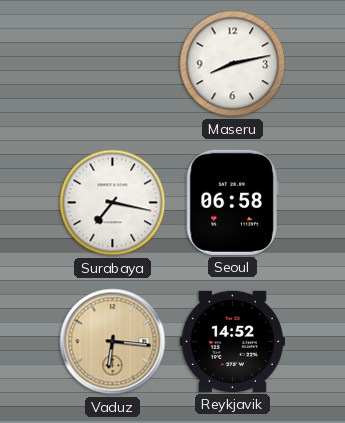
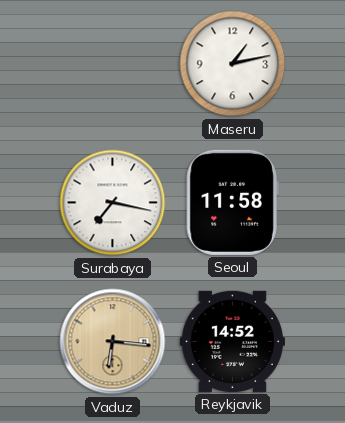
Maseru: 8:13 -> 1:13 (233, 64)
Seoul: 06:58 -> 11:58 (232, 202)
